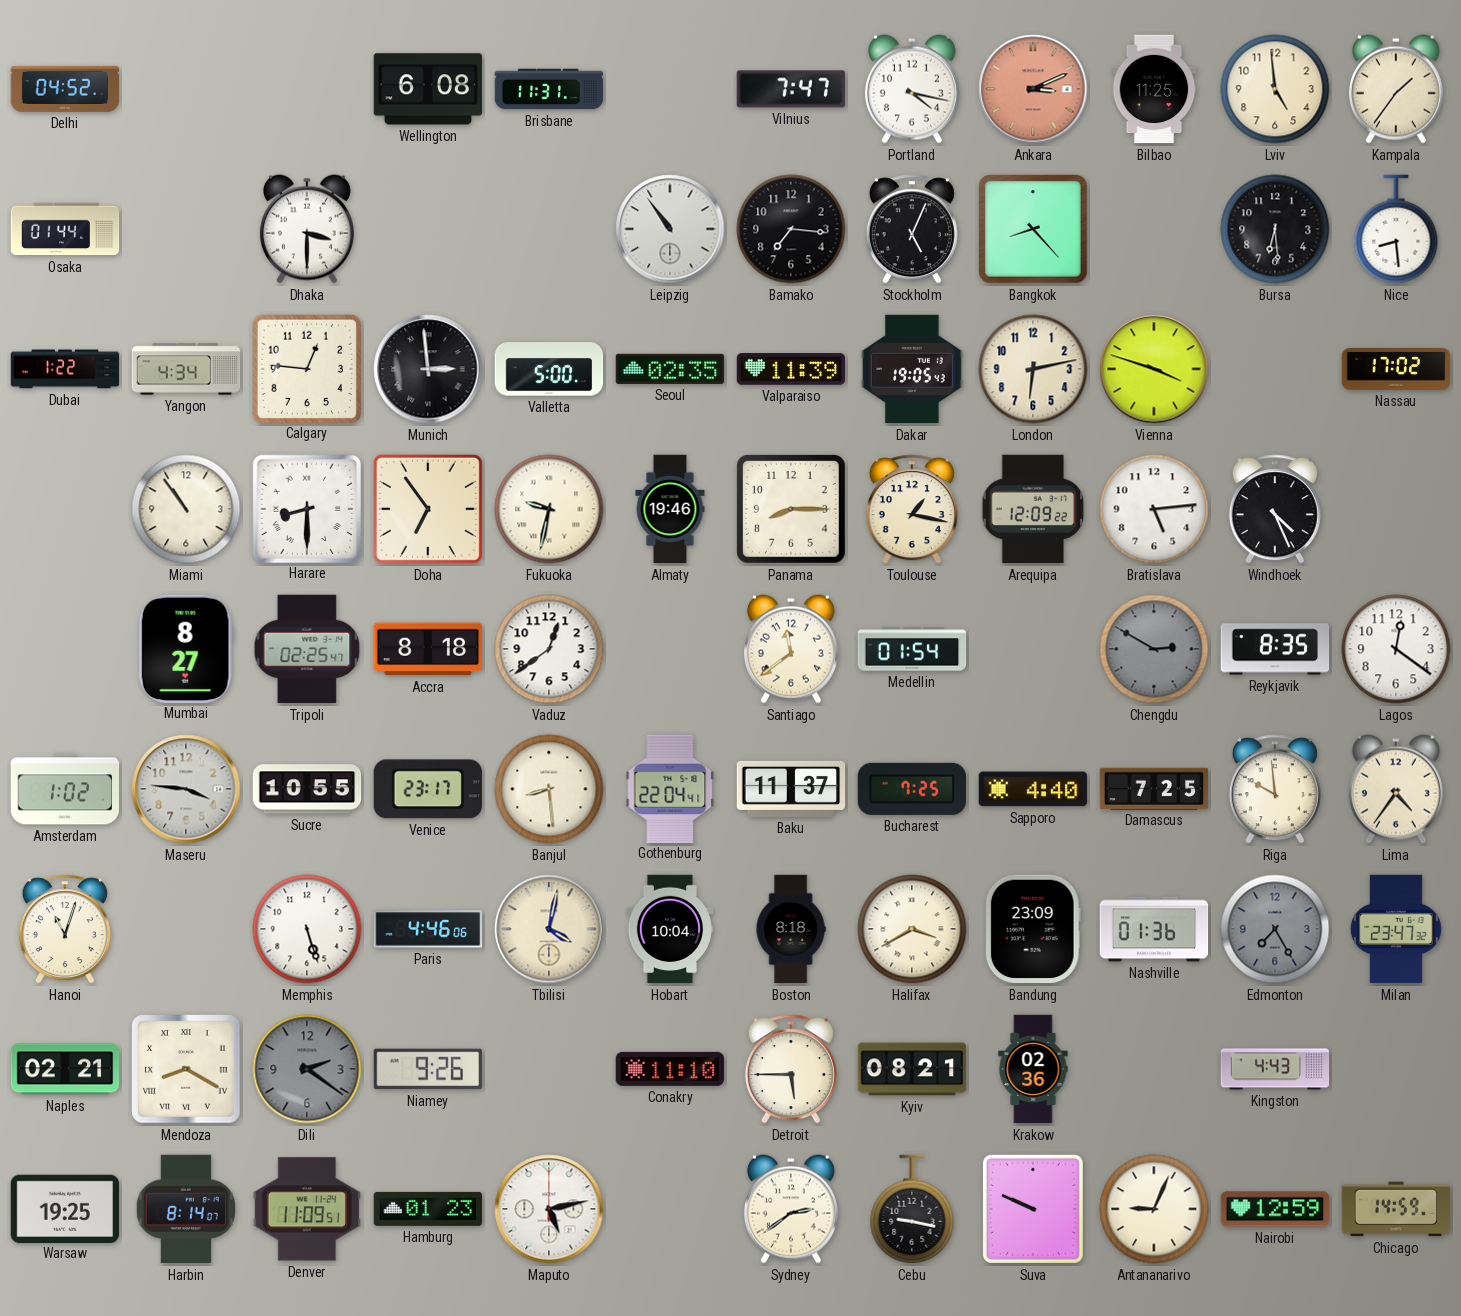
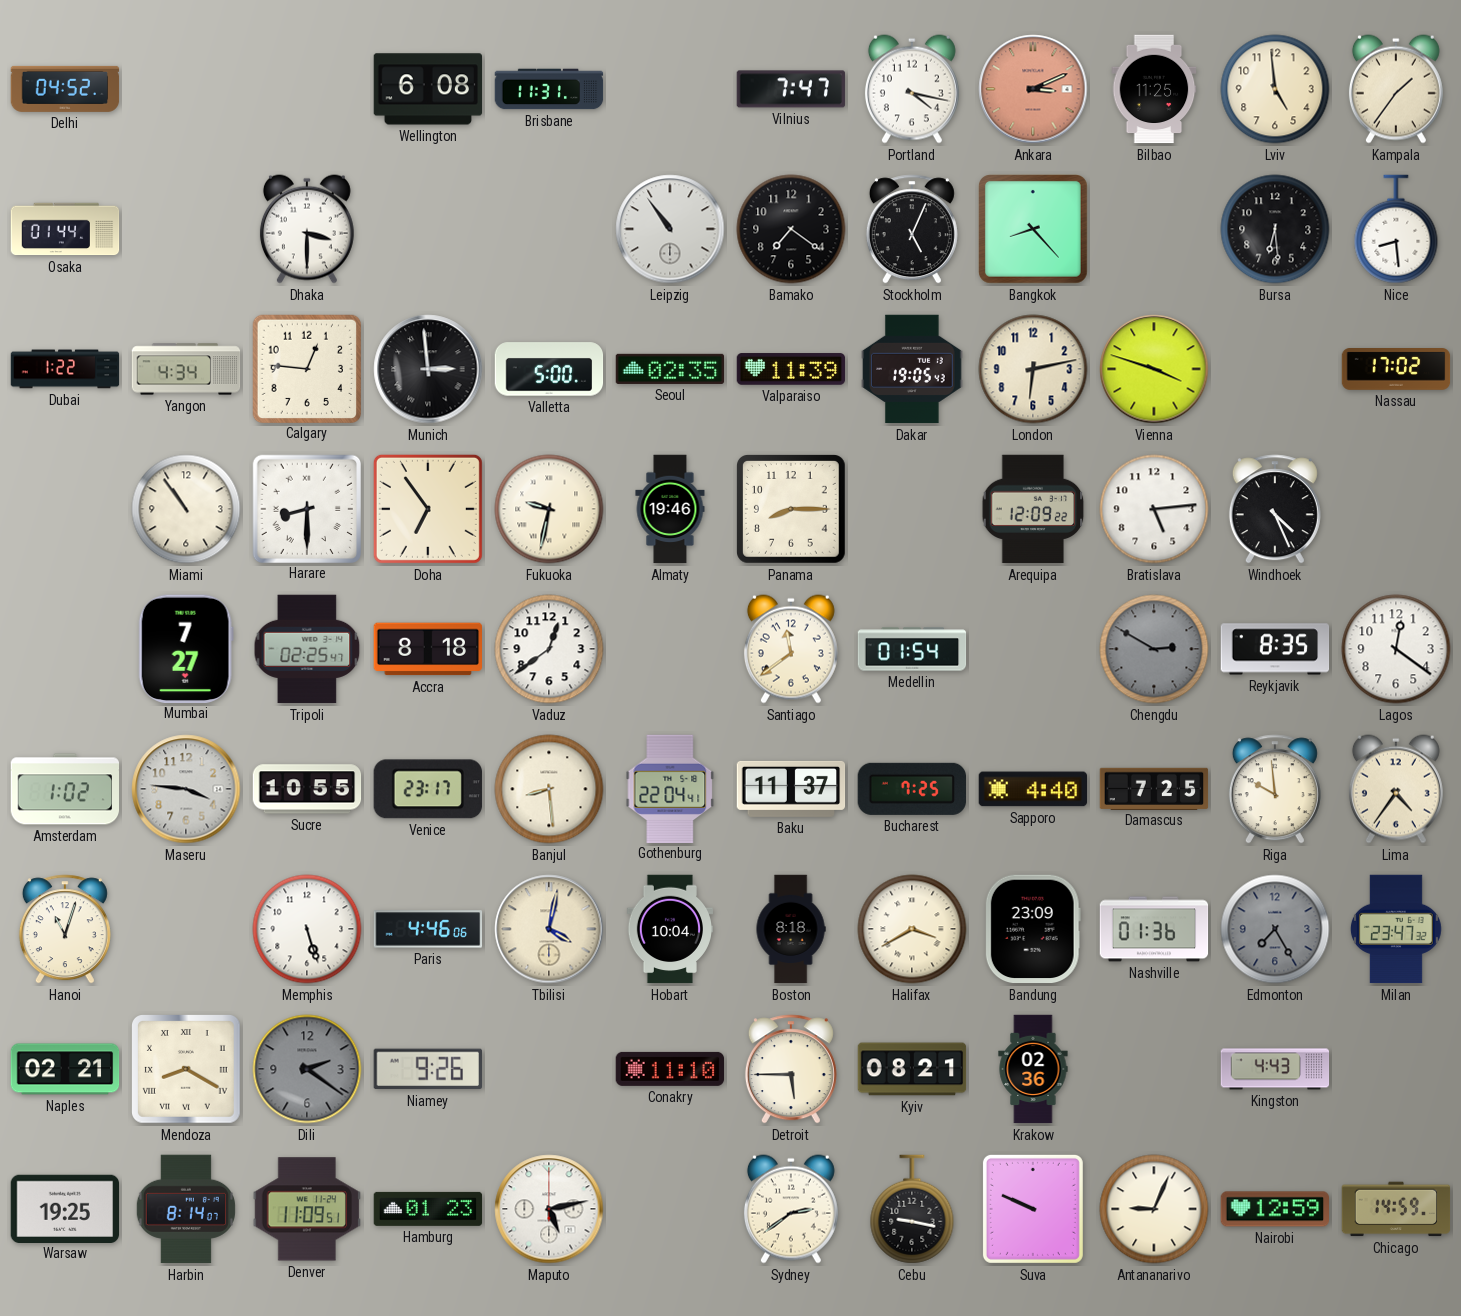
Bamako: 7:16 -> 7:21 (791, 229)
Toulouse: 1:17 -> none (912, 509)
Mumbai: 8:27 -> 7:27 (186, 648)
